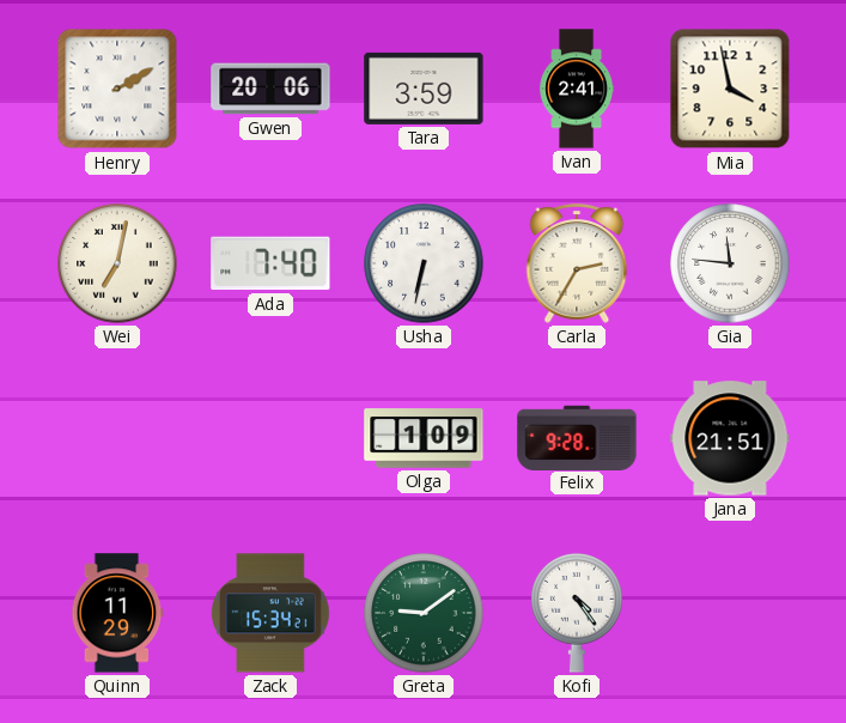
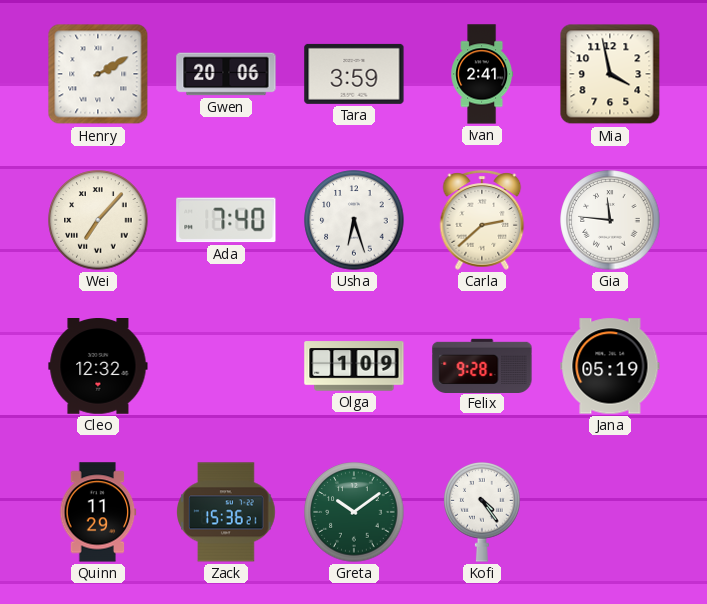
Wei: 7:02 -> 7:07 (98, 220)
Usha: 6:32 -> 6:27 (354, 220)
Carla: 2:35 -> 2:38 (482, 220)
Cleo: none -> 12:32 (98, 366)
Jana: 21:51 -> 05:19 (610, 366)
Zack: 15:34 -> 15:36 (226, 512)
Greta: 9:09 -> 10:09 (354, 512)
